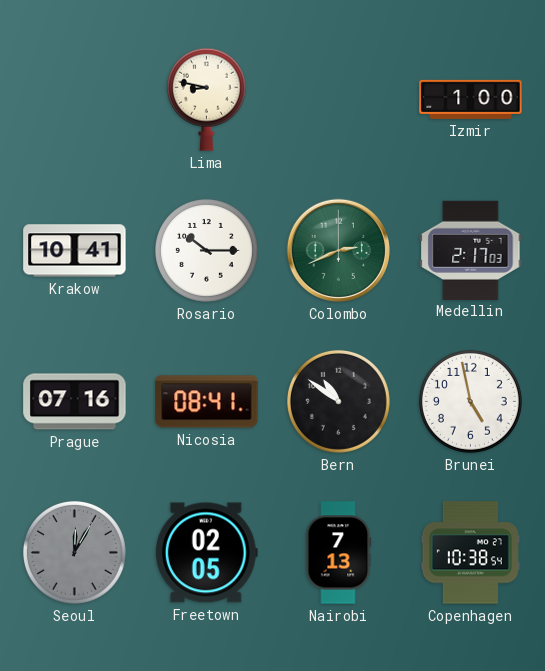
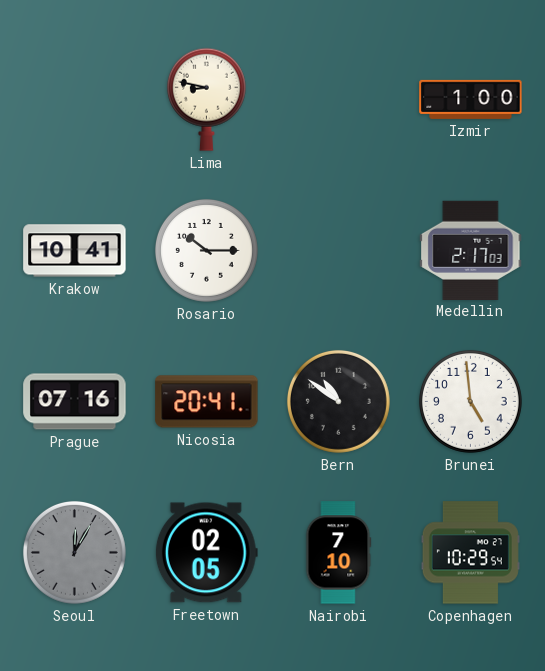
Colombo: 2:41 -> none (338, 250)
Nicosia: 08:41 -> 20:41 (207, 402)
Brunei: 4:58 -> 4:59 (470, 401)
Nairobi: 7:13 -> 7:10 (339, 553)
Copenhagen: 10:38 -> 10:29 (470, 553)
